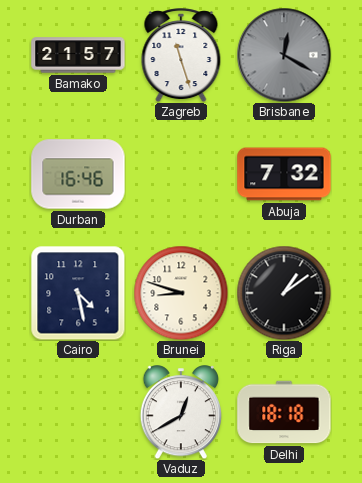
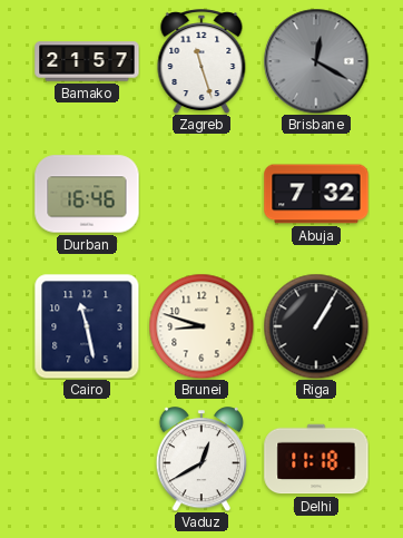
Cairo: 4:28 -> 11:28 (87, 326)
Riga: 1:09 -> 1:05 (316, 326)
Delhi: 18:18 -> 11:18 (316, 459)
